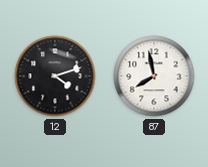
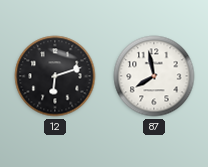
12: 4:12 -> 6:12 (55, 76)
